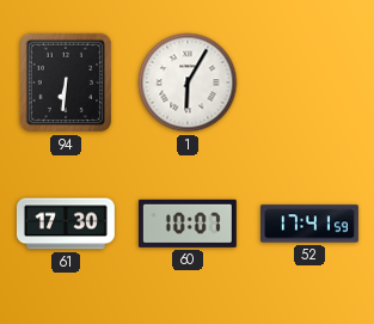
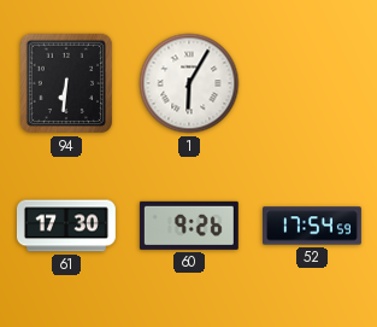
60: 10:07 -> 9:26 (189, 226)
52: 17:41 -> 17:54 (313, 226)
